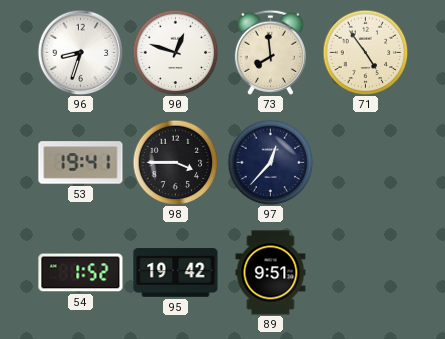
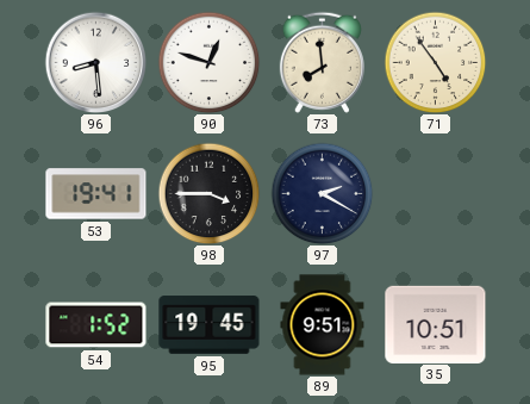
96: 8:33 -> 8:29 (95, 62)
97: 12:37 -> 2:20 (322, 193)
95: 19:42 -> 19:45 (210, 325)
35: none -> 10:51 (436, 324)
